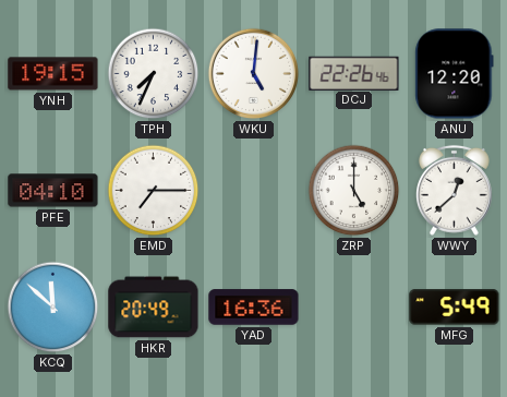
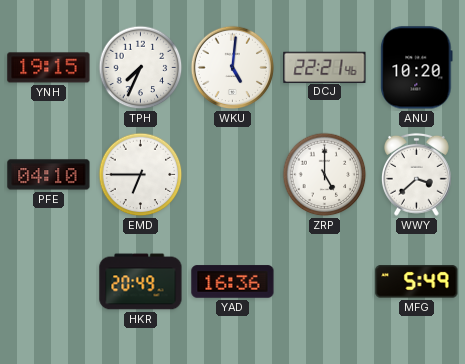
DCJ: 22:26 -> 22:21 (325, 67)
ANU: 12:20 -> 10:20 (417, 68)
EMD: 7:15 -> 6:45 (141, 175)
WWY: 12:38 -> 3:38 (416, 174)
KCQ: 11:52 -> none (53, 308)
